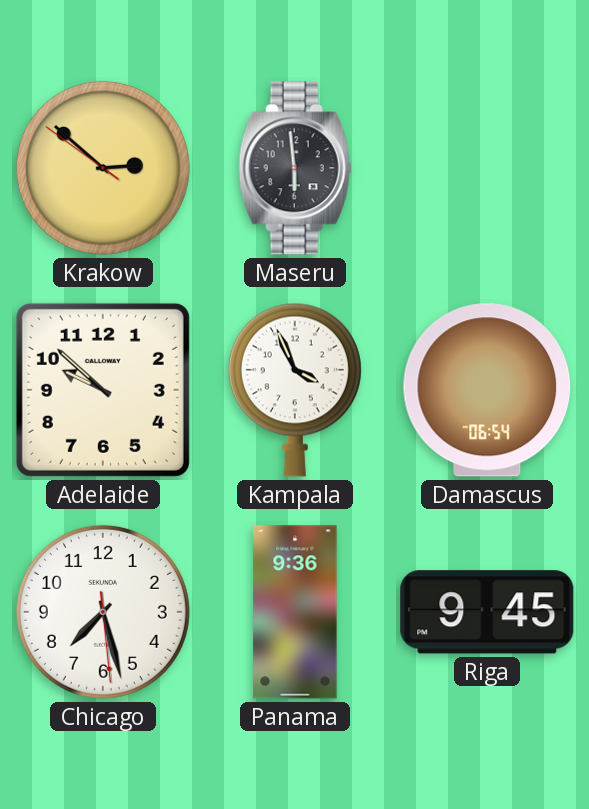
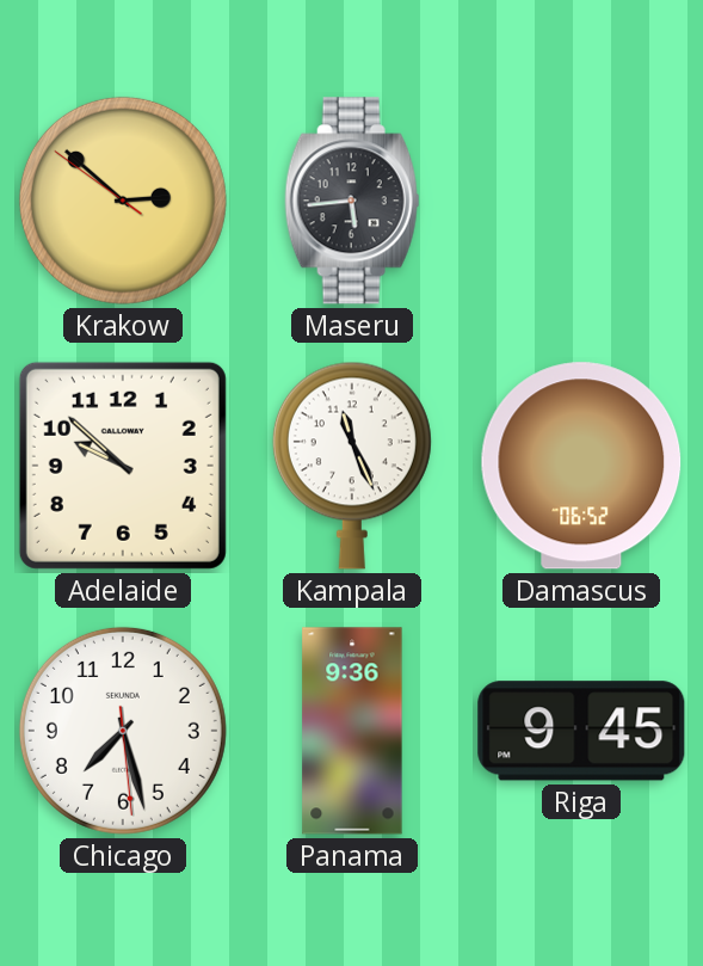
Maseru: 5:59 -> 5:44 (352, 201)
Kampala: 3:56 -> 11:26 (352, 466)
Damascus: 06:54 -> 06:52 (581, 466)
